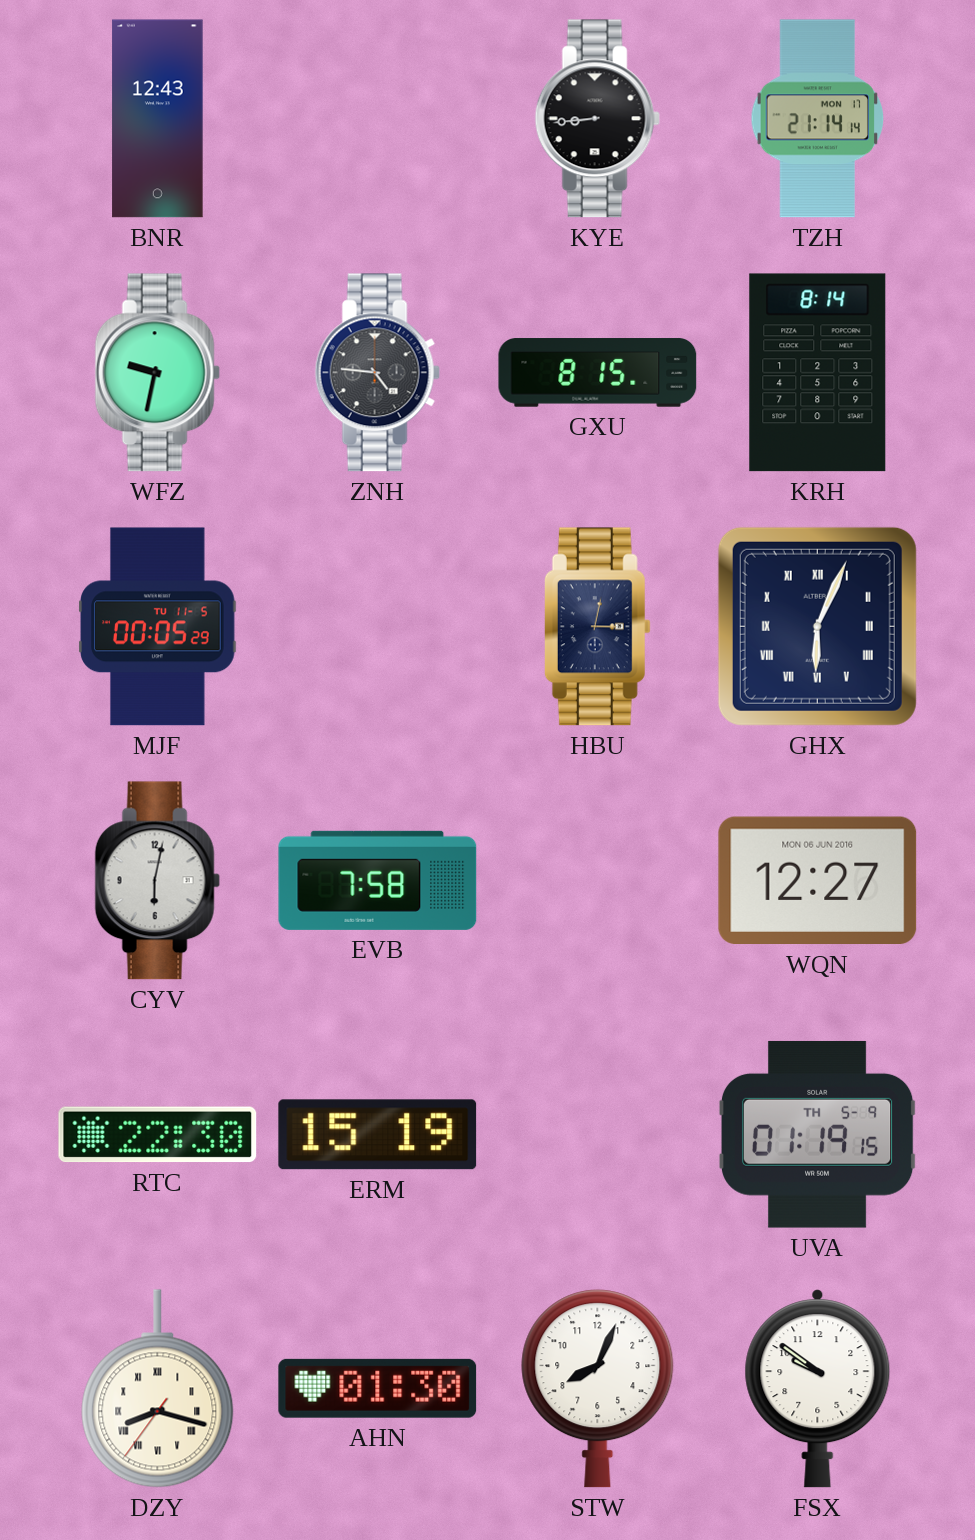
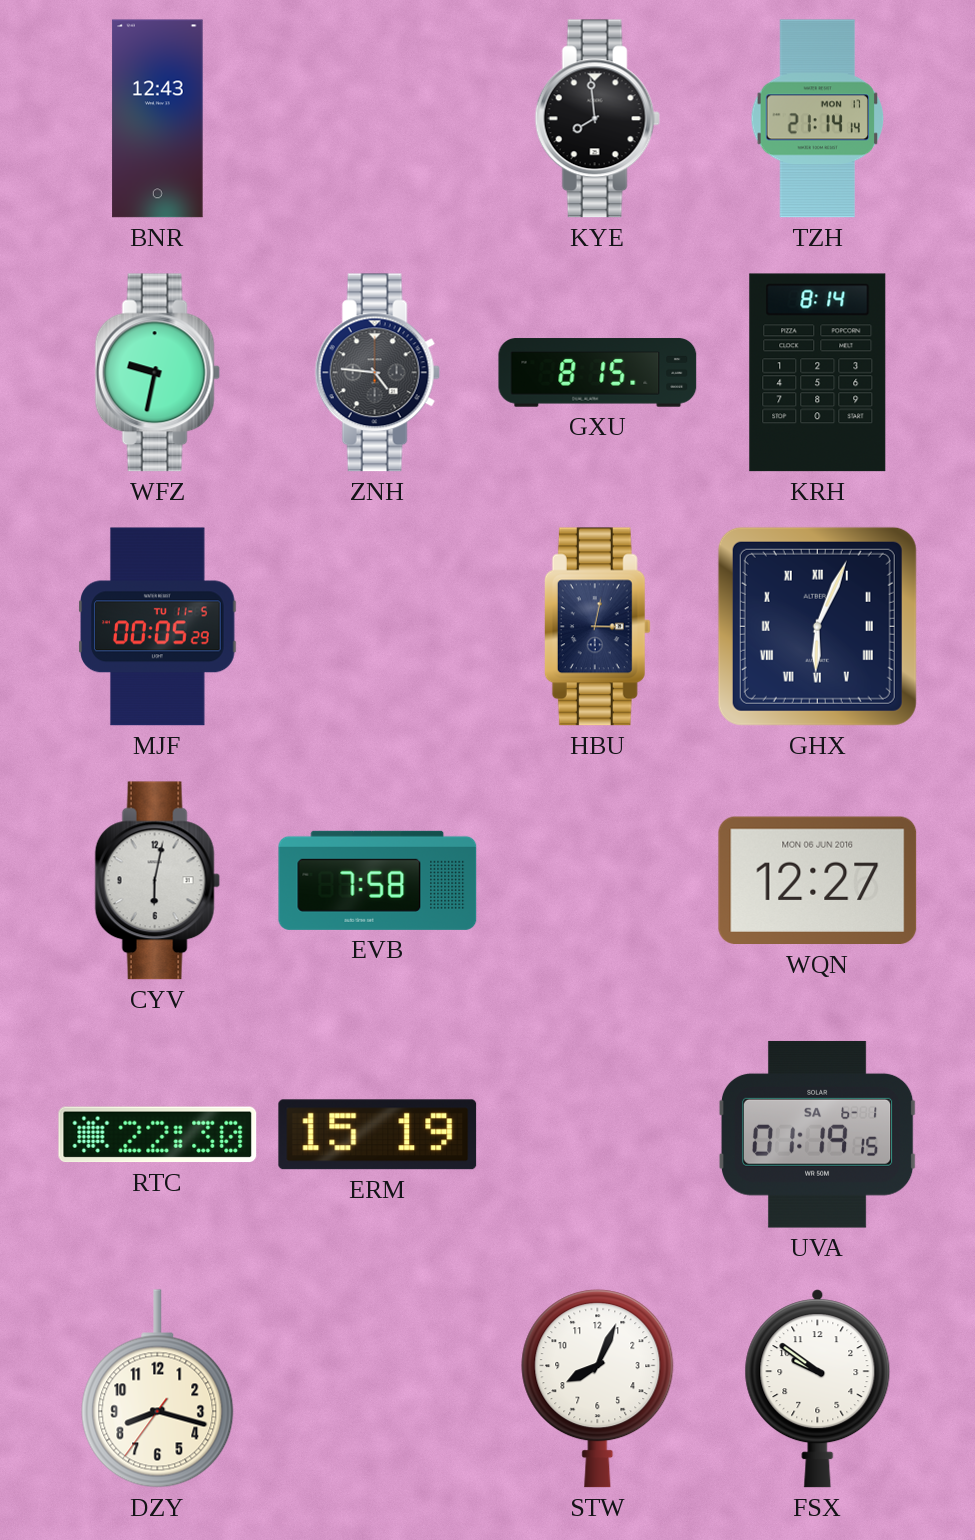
KYE: 8:44 -> 7:59 (597, 119)
UVA date: TH 5-9 -> SA 6-1 (817, 1135)
DZY numerals: Roman -> Arabic (158, 1389)
AHN: 01:30 -> none (378, 1388)
